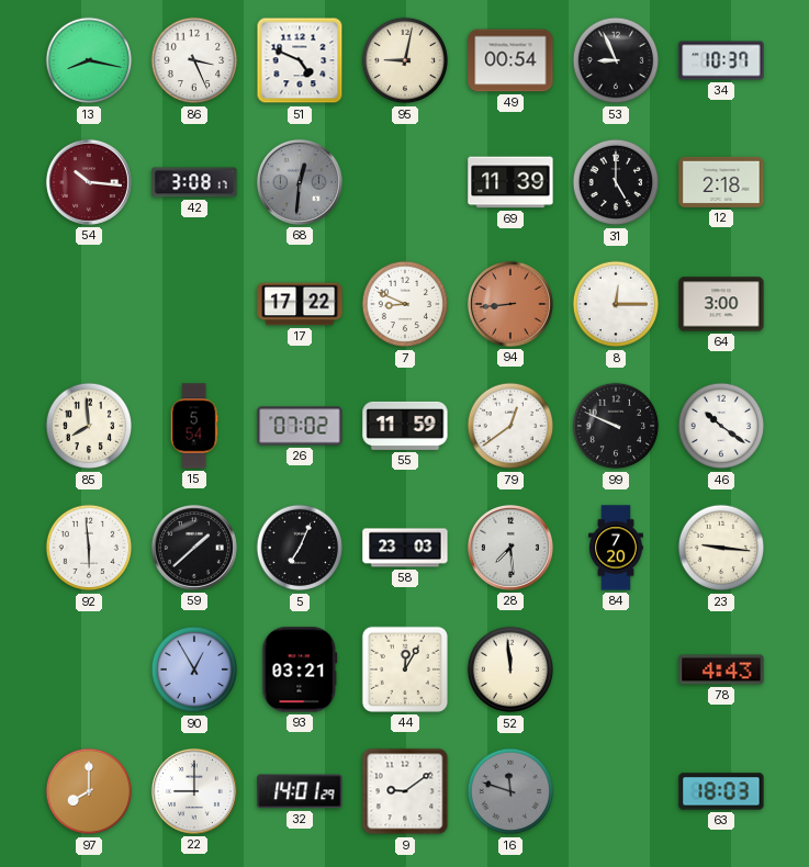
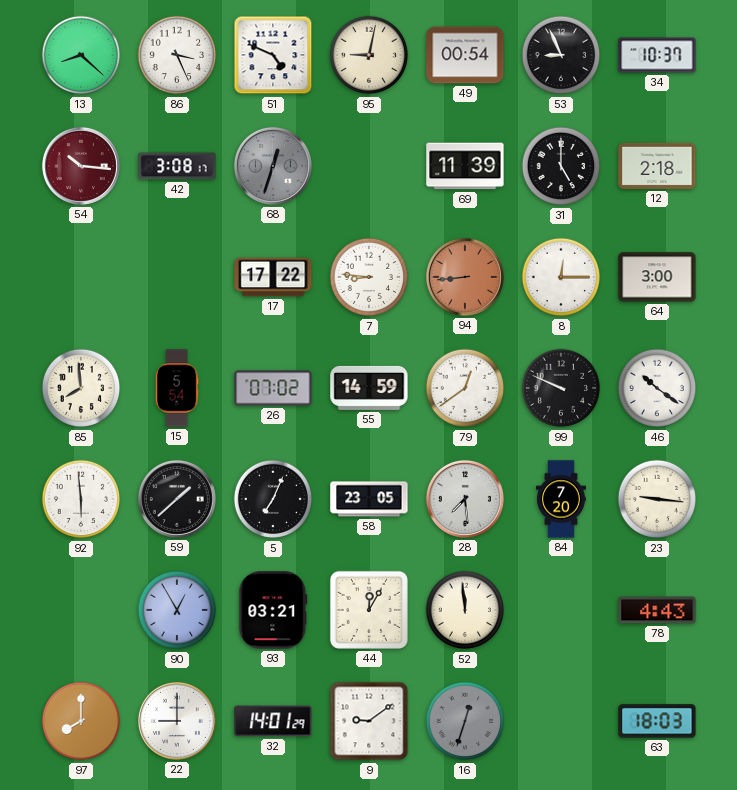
13: 8:17 -> 8:22 (81, 55)
68: 12:31 -> 12:33 (273, 166)
7: 8:49 -> 8:46 (369, 277)
55: 11:59 -> 14:59 (369, 388)
58: 23:03 -> 23:05 (369, 499)
16: 11:48 -> 12:33 (465, 721)
